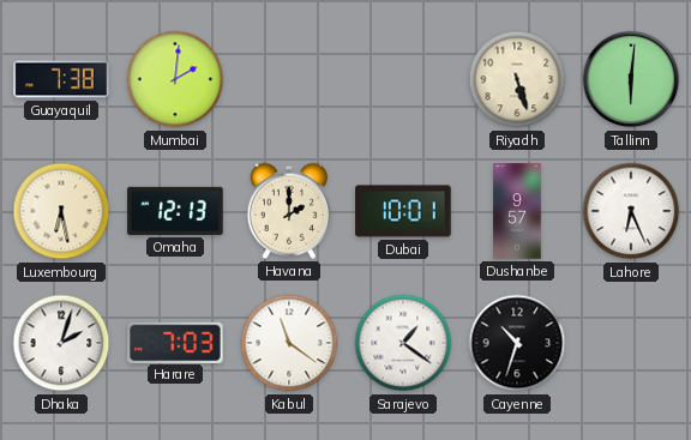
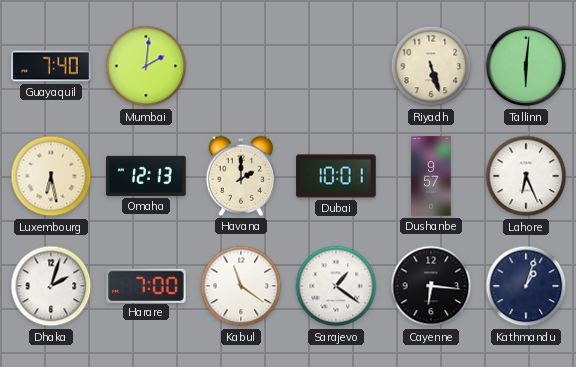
Guayaquil: 7:38 -> 7:40 (51, 66)
Harare: 7:03 -> 7:00 (146, 285)
Cayenne: 10:33 -> 6:16 (431, 286)
Kathmandu: none -> 1:03 (526, 286)
